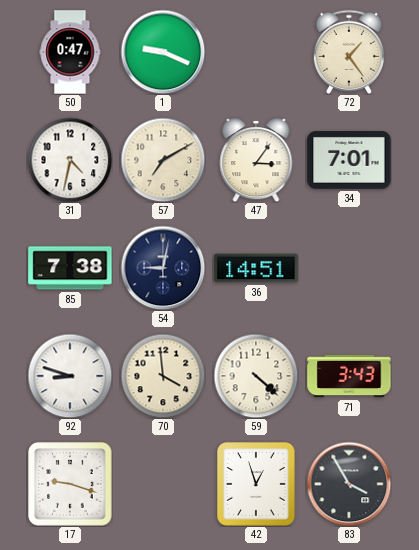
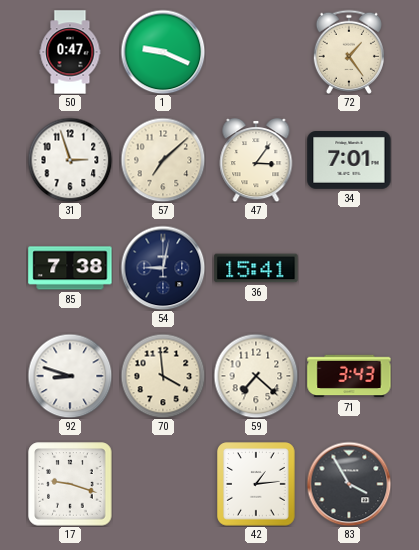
31: 4:32 -> 2:57 (70, 160)
57: 7:10 -> 7:08 (163, 160)
36: 14:51 -> 15:41 (256, 268)
59: 4:22 -> 7:22 (256, 376)
42: 12:57 -> 1:14 (257, 484)
